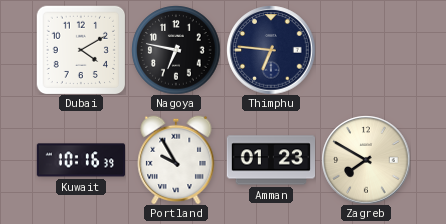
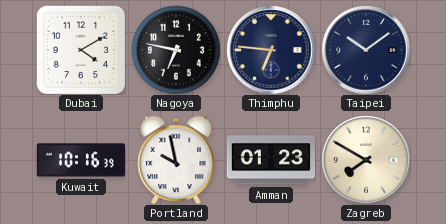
Taipei: none -> 10:09 (366, 50)
Portland: 9:55 -> 9:58 (176, 160)
